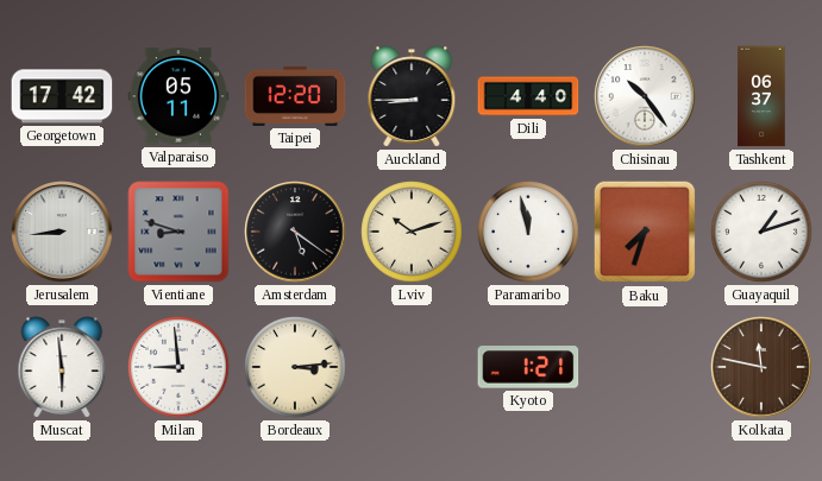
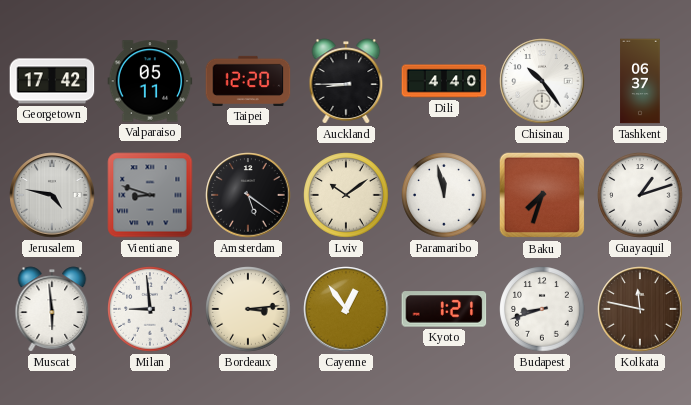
Jerusalem: 8:44 -> 4:47 (52, 195)
Lviv: 10:12 -> 10:09 (346, 195)
Cayenne: none -> 12:54 (346, 309)
Budapest: none -> 8:42 (542, 309)
